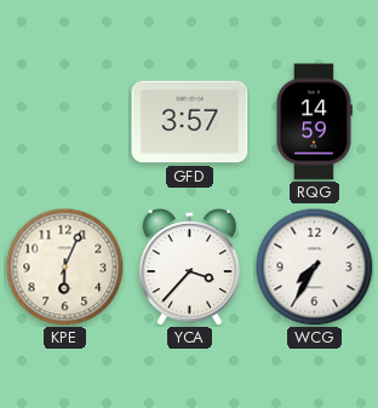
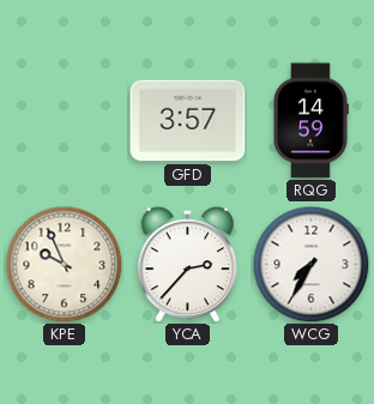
KPE: 6:04 -> 9:56 (64, 264)
YCA: 3:37 -> 2:37 (187, 264)
